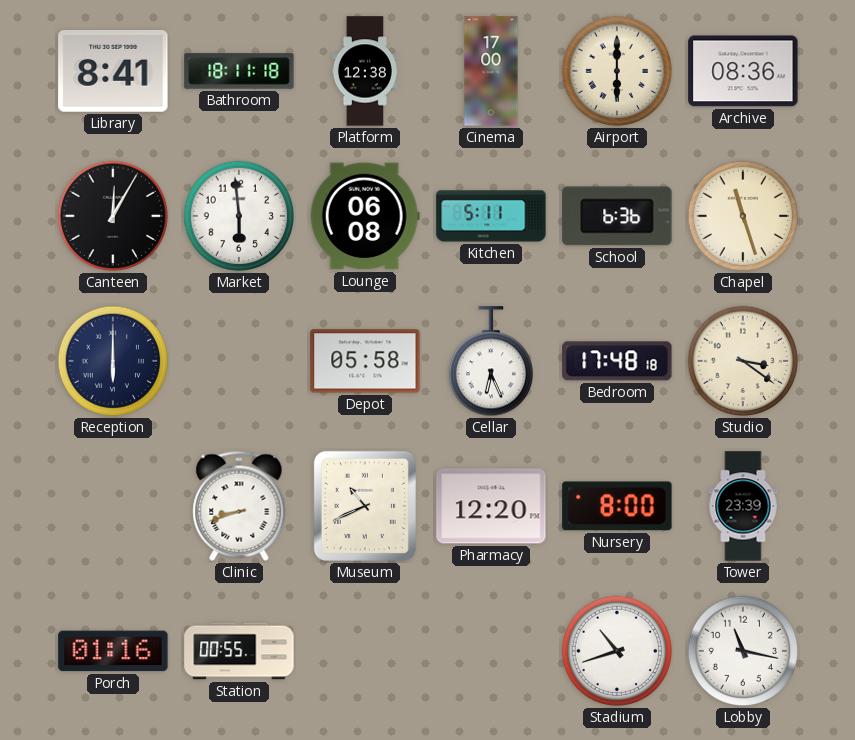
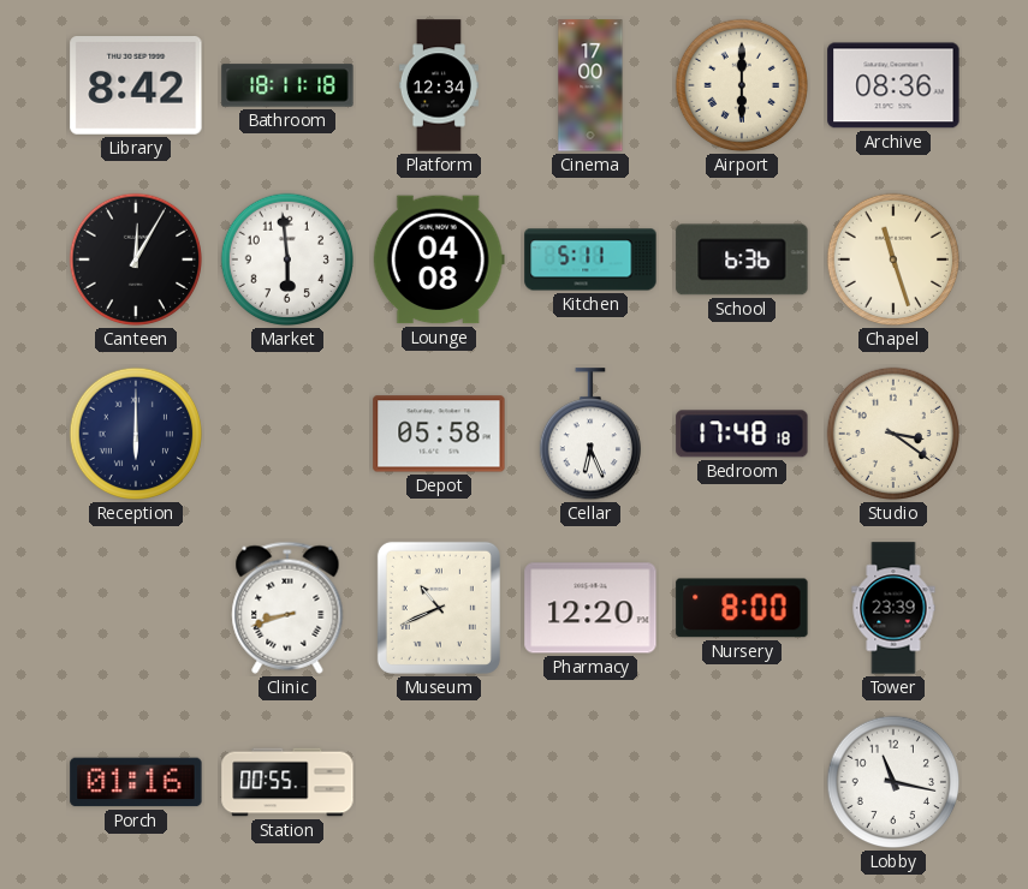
Library: 8:41 -> 8:42 (136, 86)
Platform: 12:38 -> 12:34 (439, 85)
Lounge: 06:08 -> 04:08 (439, 259)
Stadium: 10:42 -> none (617, 651)
